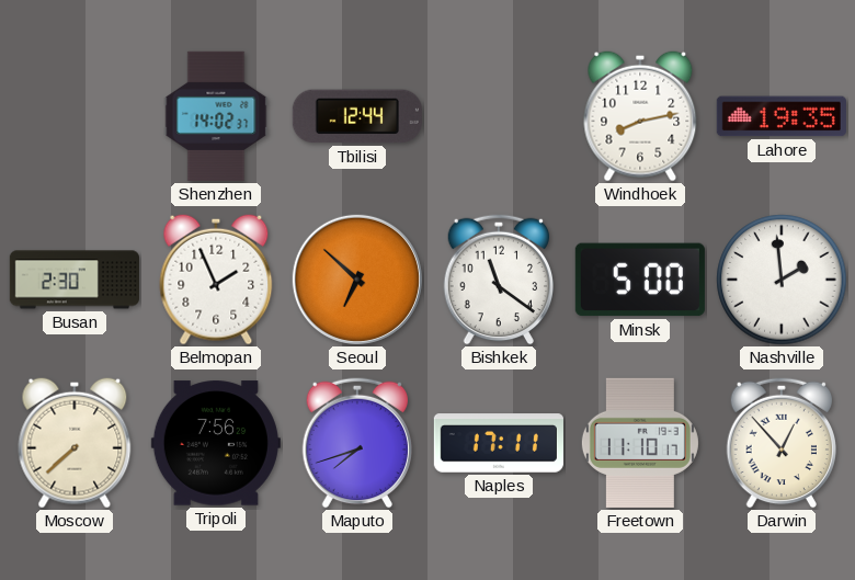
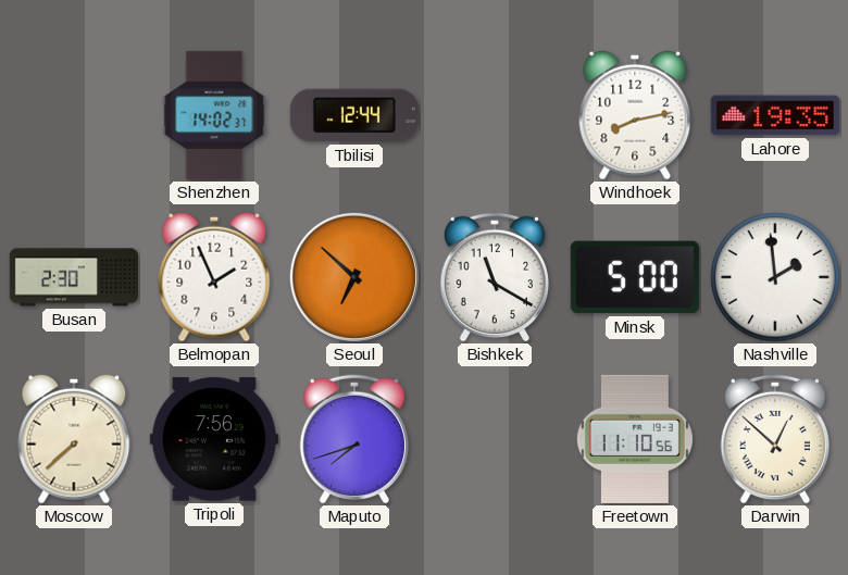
Bishkek: 11:21 -> 11:20 (495, 277)
Naples: 17:11 -> none (499, 443)
Freetown: 11:10:17 -> 11:10:56 (635, 439)
Darwin: 12:53 -> 12:52 (775, 439)
